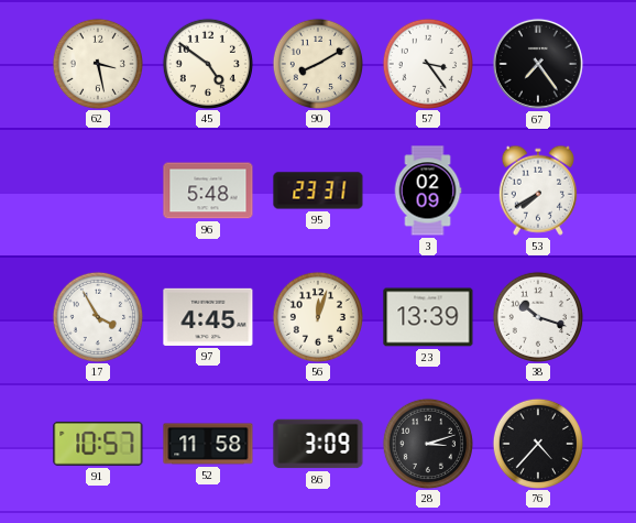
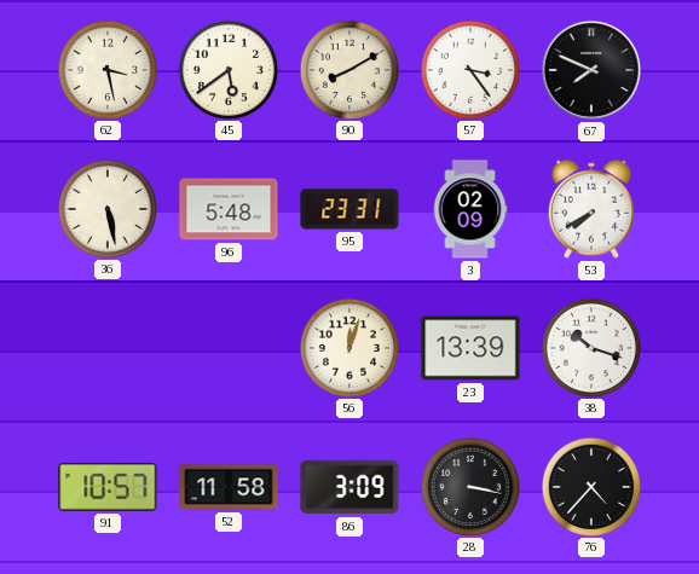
45: 4:51 -> 5:39 (227, 69)
67: 7:24 -> 7:49 (591, 70)
36: none -> 5:28 (106, 208)
17: 3:55 -> none (97, 316)
97: 4:45 -> none (208, 317)
28: 3:12 -> 3:17 (469, 486)
